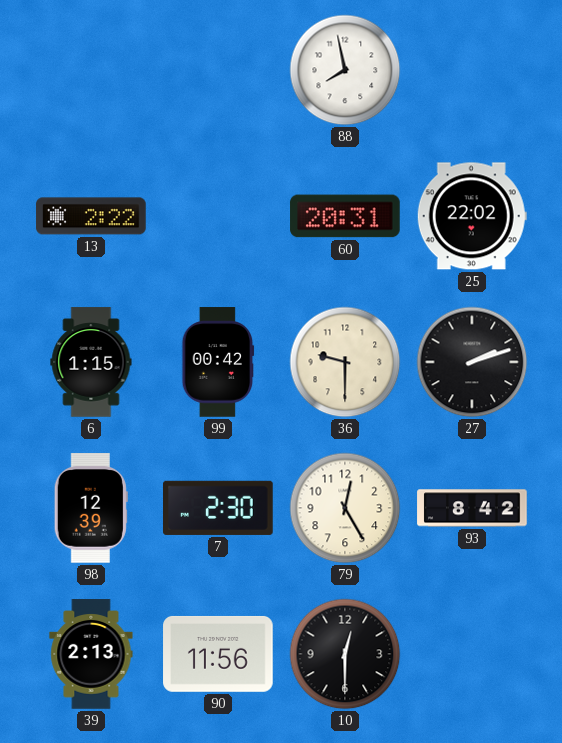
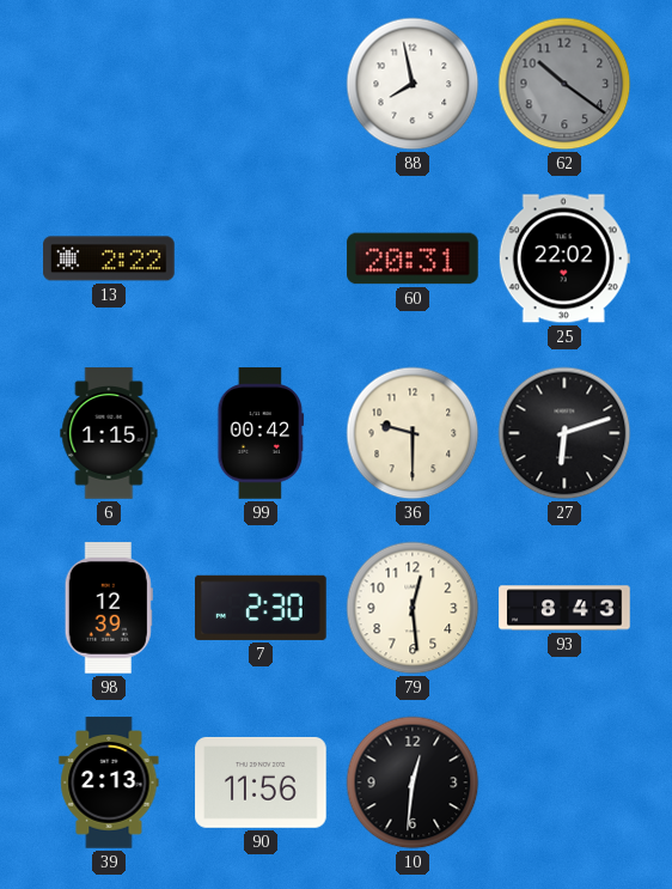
62: none -> 10:21 (564, 84)
27: 2:12 -> 6:12 (564, 433)
79: 12:25 -> 12:29 (413, 608)
93: 8:42 -> 8:43 (564, 608)
10: 12:30 -> 12:31 (413, 783)
